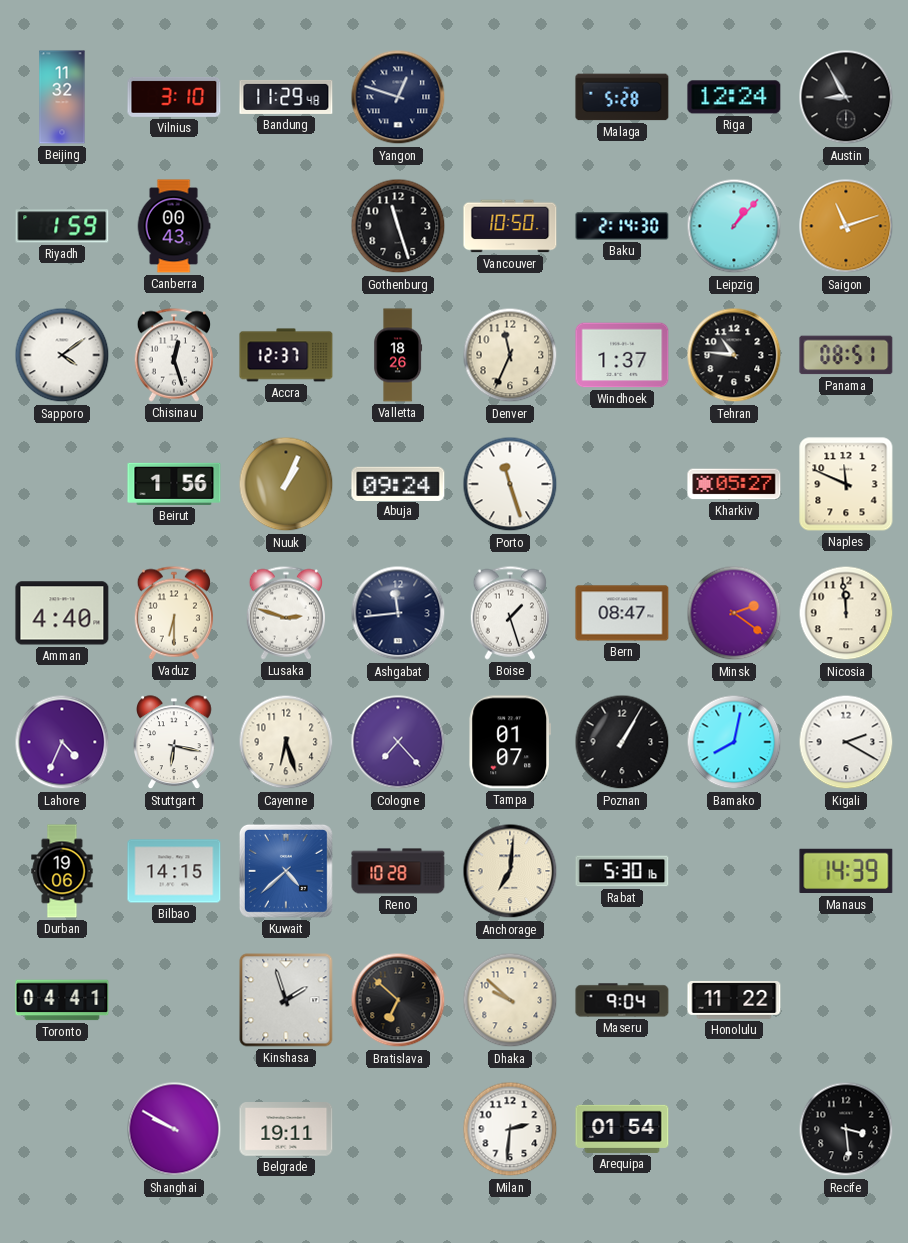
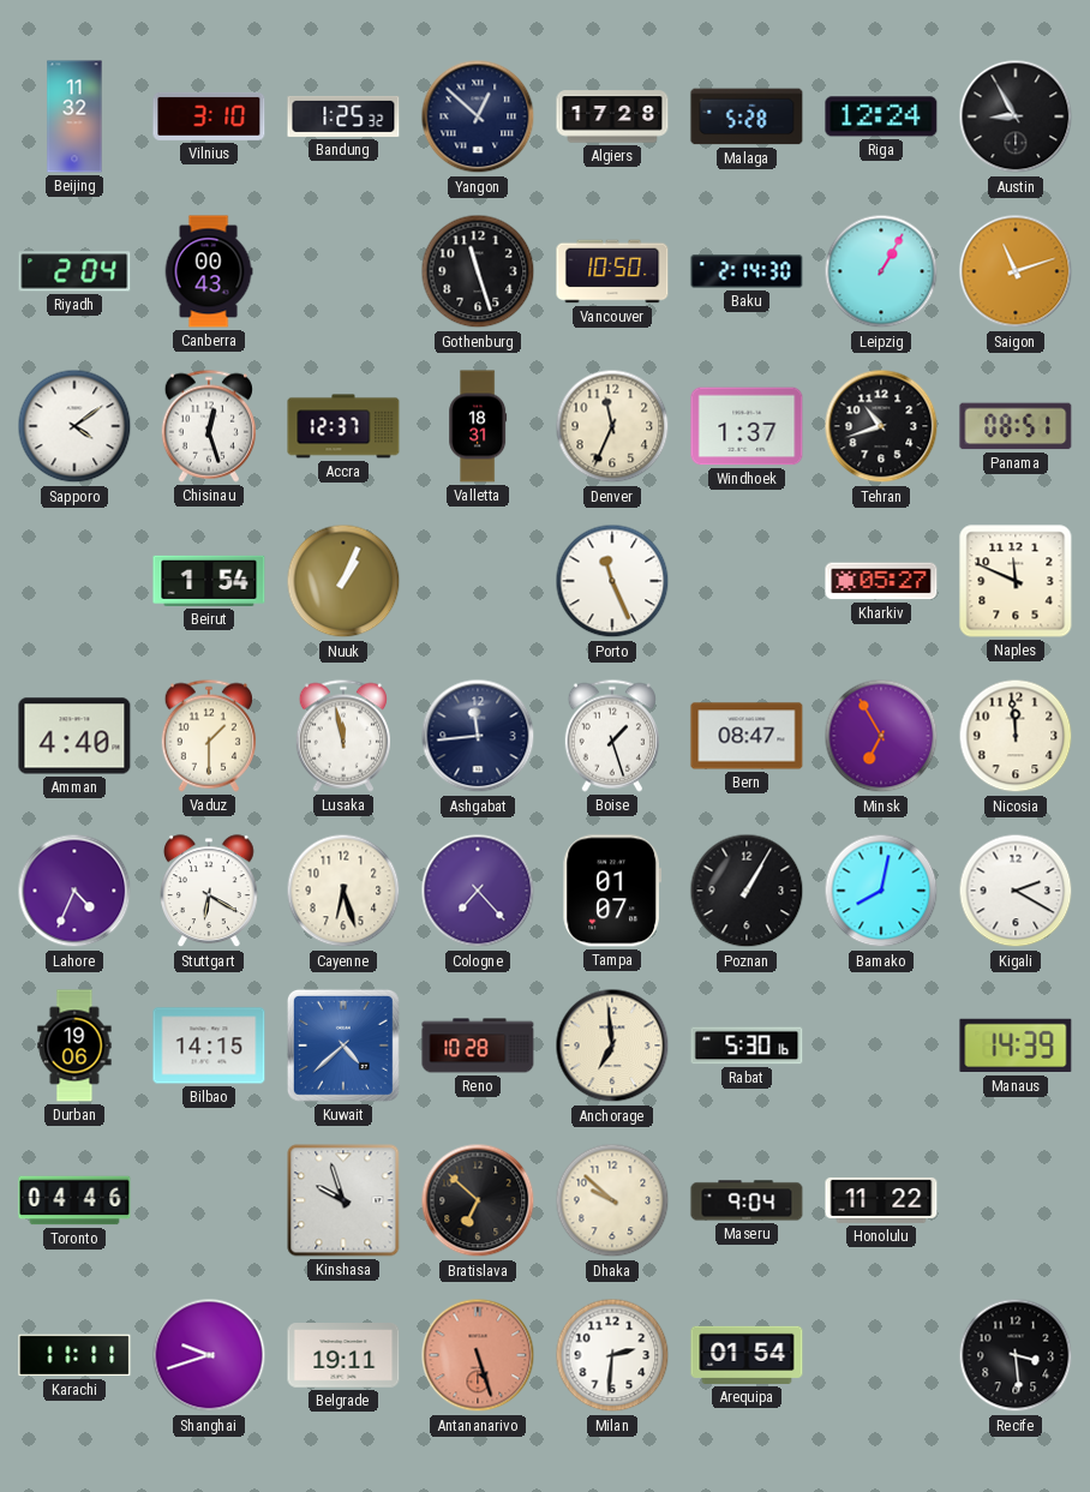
Bandung: 11:29 -> 1:25 (343, 116)
Yangon: 12:48 -> 12:52 (478, 116)
Algiers: none -> 17:28 (612, 116)
Riyadh: 1:59 -> 2:04 (74, 271)
Leipzig: 1:07 -> 1:05 (881, 271)
Valletta: 18:26 -> 18:31 (478, 426)
Tehran: 10:46 -> 10:42 (881, 426)
Beirut: 1:56 -> 1:54 (209, 581)
Abuja: 09:24 -> none (398, 483)
Porto: 11:27 -> 11:26 (612, 581)
Vaduz: 6:30 -> 1:30 (208, 736)
Lusaka: 2:48 -> 11:58 (342, 736)
Minsk: 2:21 -> 6:55 (881, 736)
Stuttgart: 6:17 -> 6:20 (210, 892)
Anchorage: 7:01 -> 6:59 (612, 1045)
Toronto: 04:41 -> 04:46 (74, 1200)
Kinshasa: 1:57 -> 9:57 (343, 1200)
Karachi: none -> 11:11 (74, 1355)
Shanghai: 9:50 -> 9:42 (209, 1355)
Antananarivo: none -> 5:27 (478, 1355)
